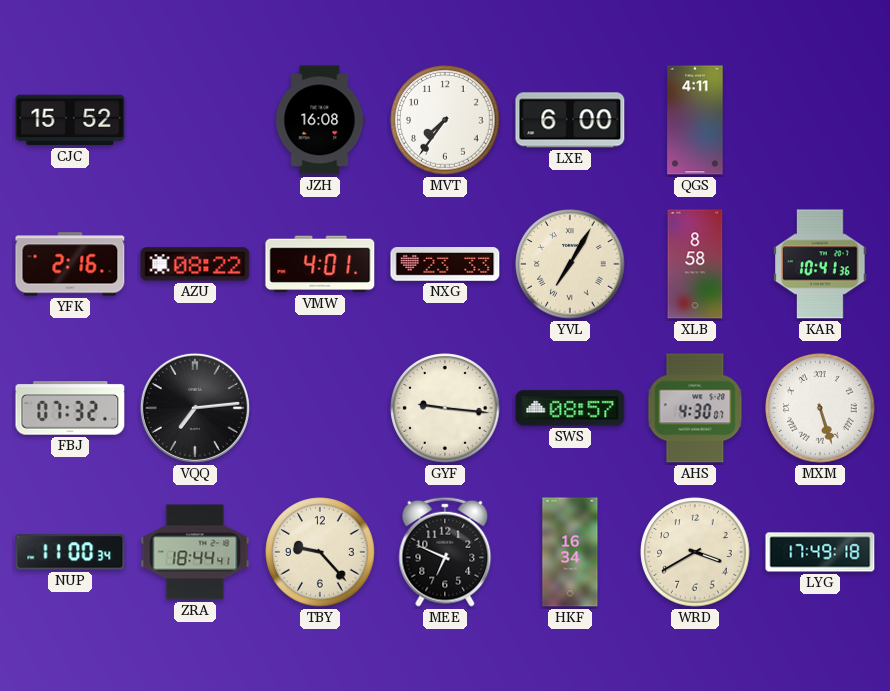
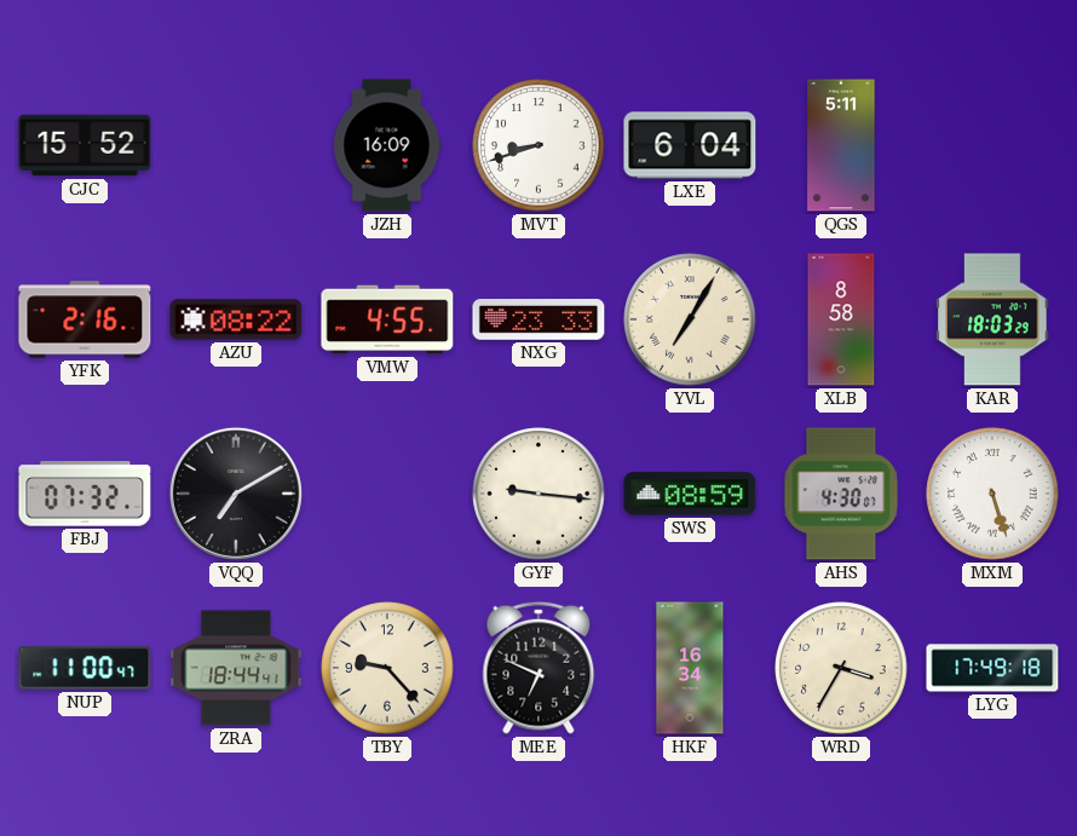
JZH: 16:08 -> 16:09 (387, 145)
MVT: 7:36 -> 8:42 (538, 145)
LXE: 6:00 -> 6:04 (690, 145)
QGS: 4:11 -> 5:11 (841, 145)
VMW: 4:01 -> 4:55 (387, 319)
KAR: 10:41 -> 18:03 (992, 319)
VQQ: 7:14 -> 7:10 (236, 494)
SWS: 08:57 -> 08:59 (690, 494)
NUP: 11:00:34 -> 11:00:47 (85, 668)
WRD: 3:40 -> 3:35 (841, 668)
